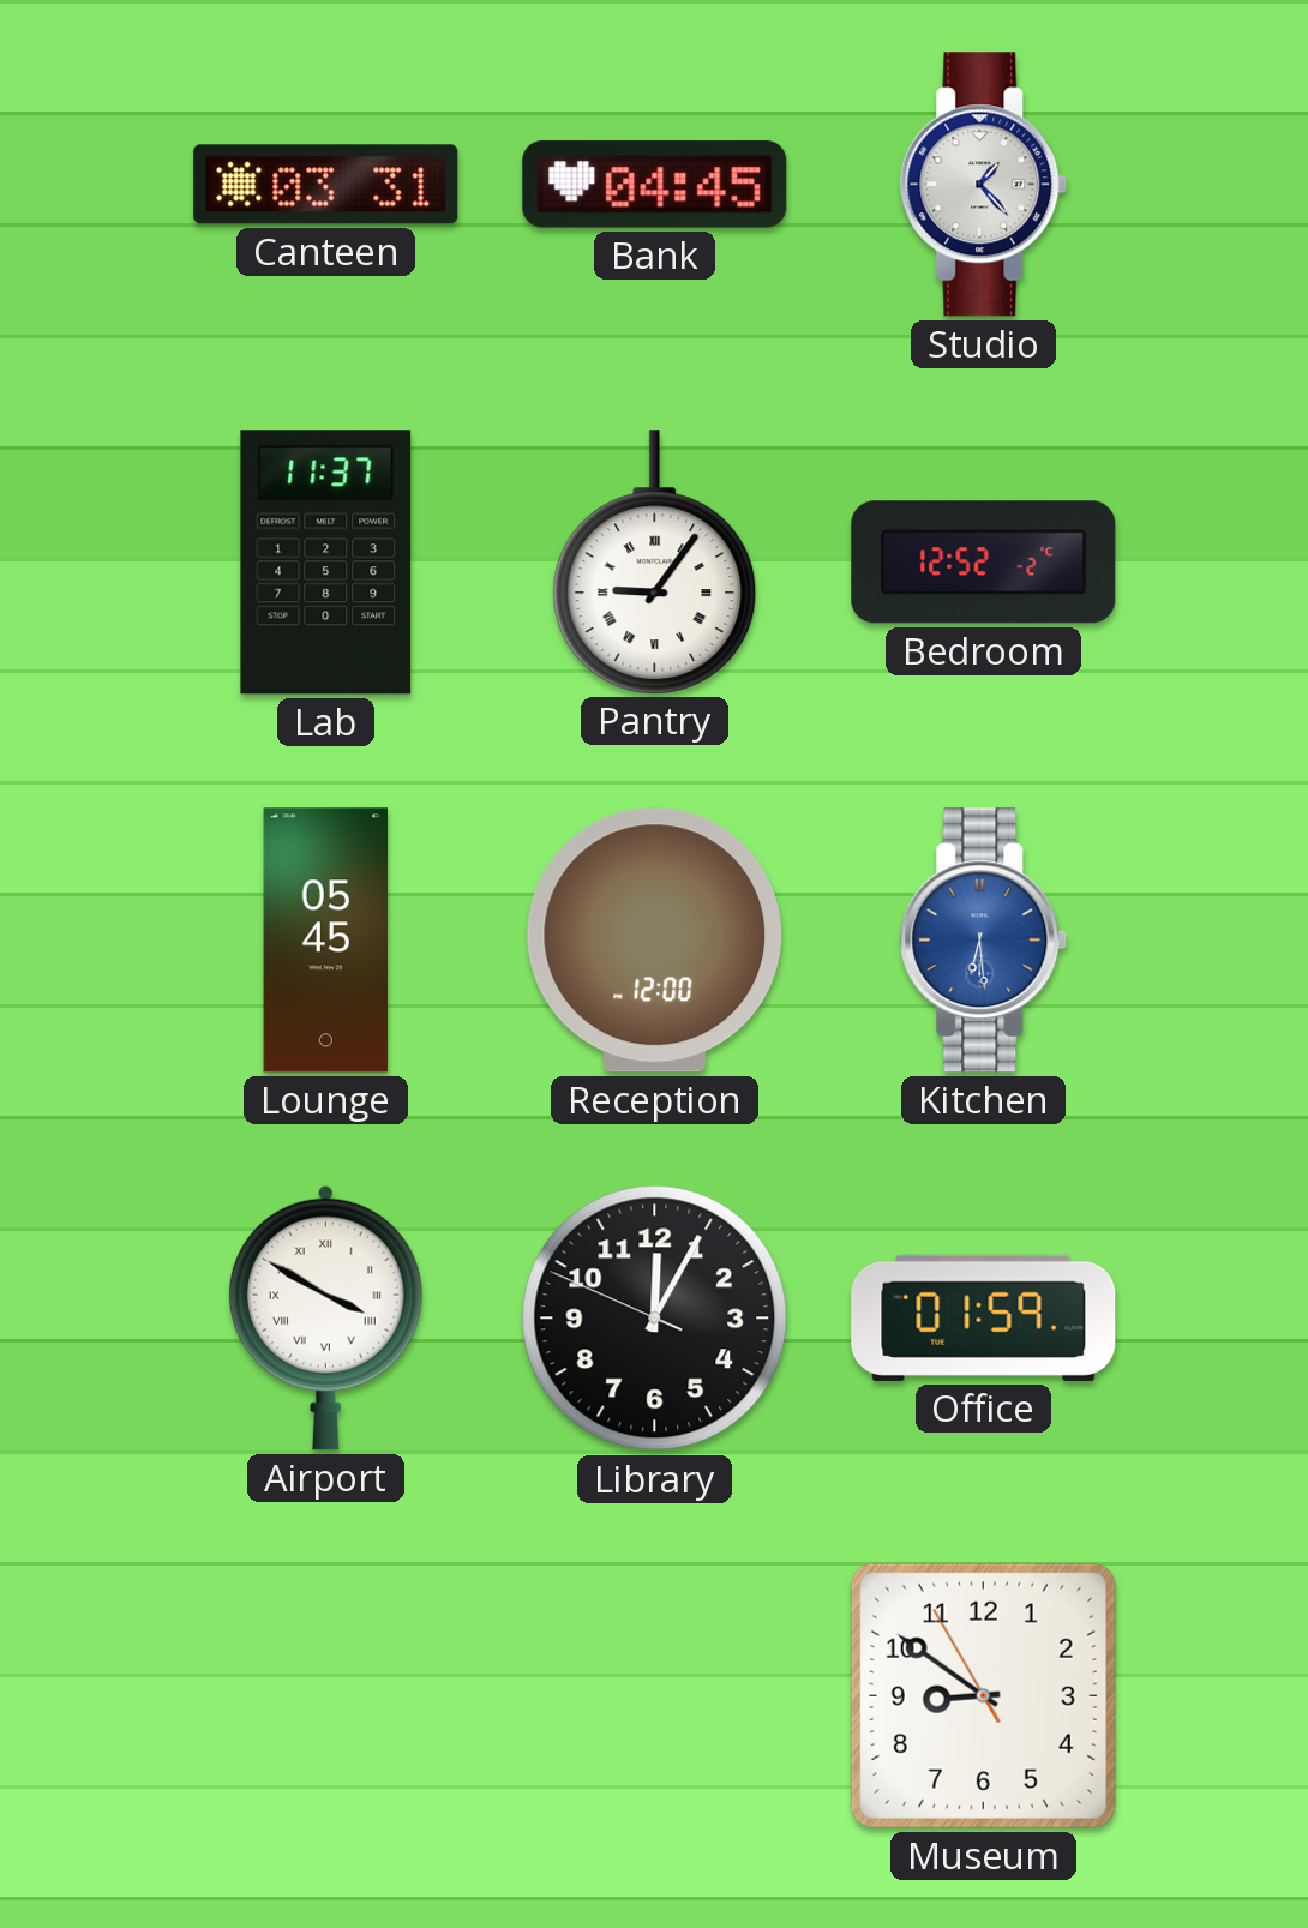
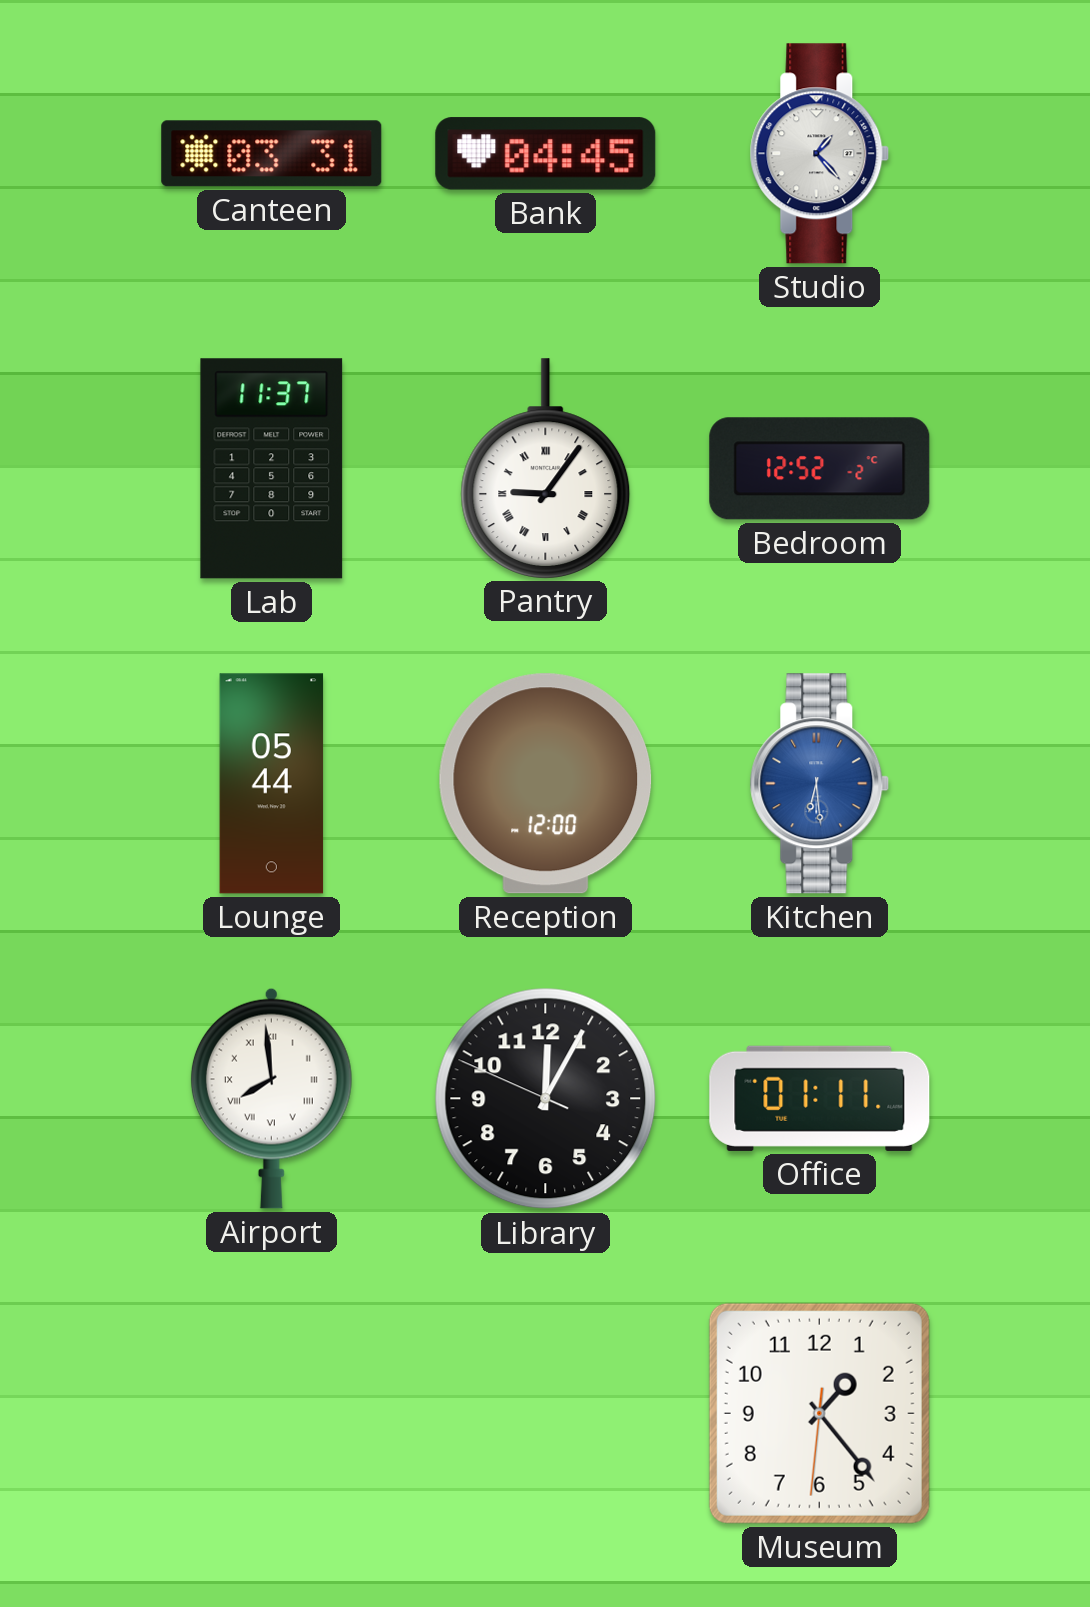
Lounge: 05:45 -> 05:44 (272, 784)
Airport: 3:50 -> 7:59 (271, 1098)
Office: 01:59 -> 01:11 (820, 1098)
Museum: 8:50 -> 1:23 (819, 1413)
